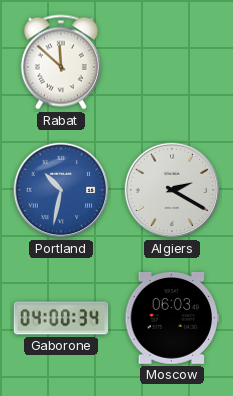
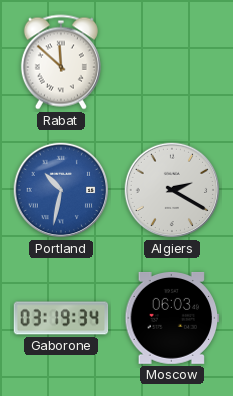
Gaborone: 04:00 -> 03:19 (61, 318)
